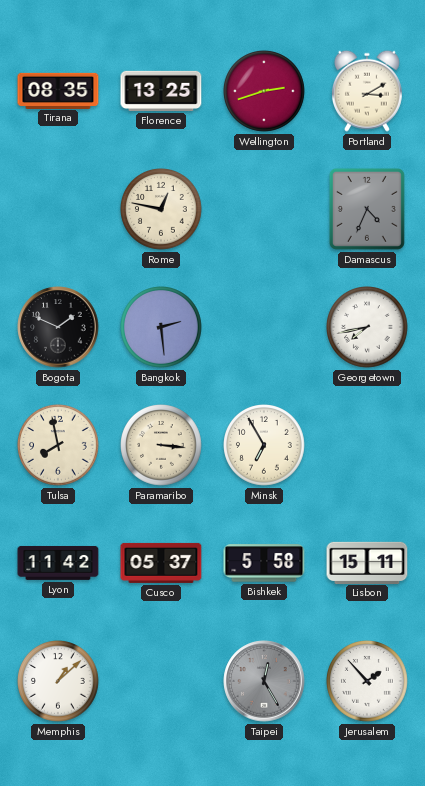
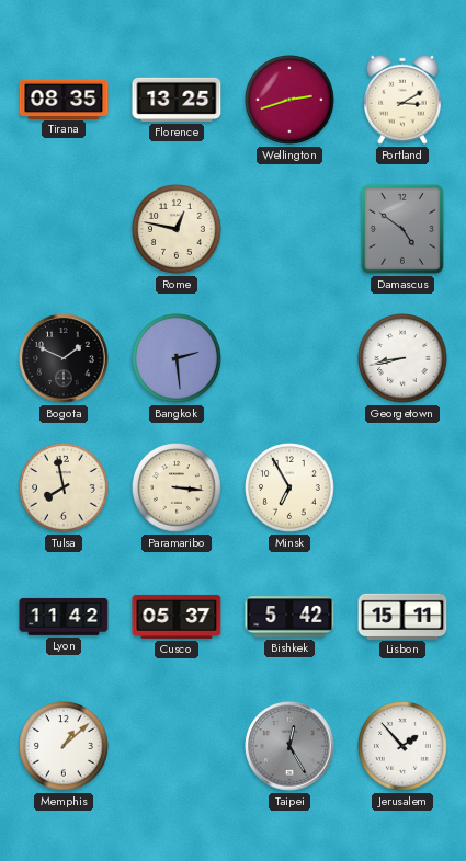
Damascus: 4:34 -> 4:51 (402, 229)
Georgetown: 7:43 -> 8:43 (404, 359)
Bishkek: 5:58 -> 5:42 (289, 617)
